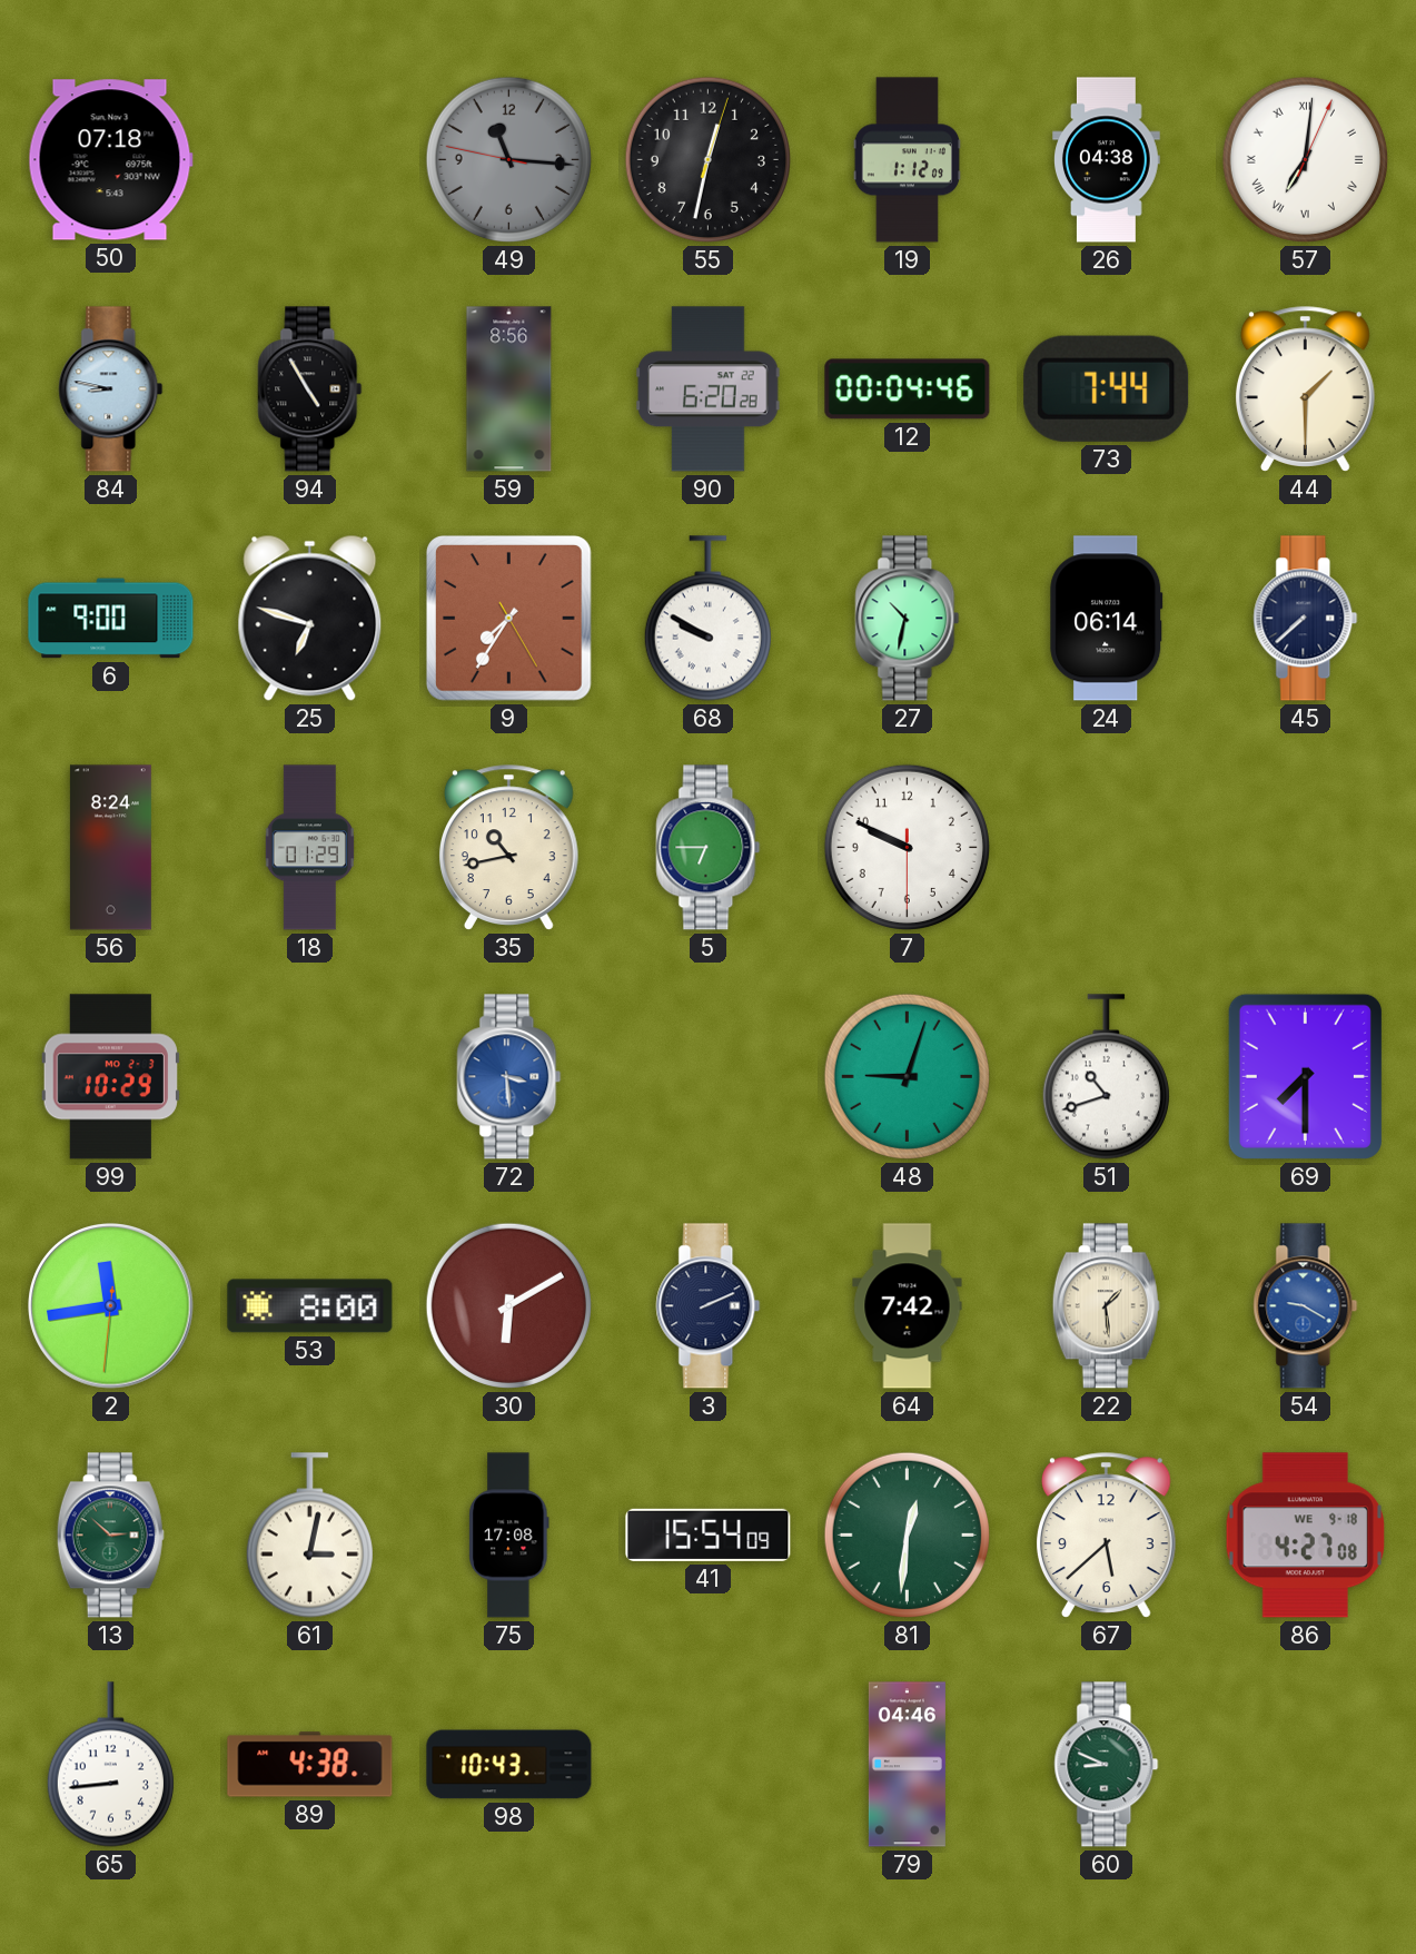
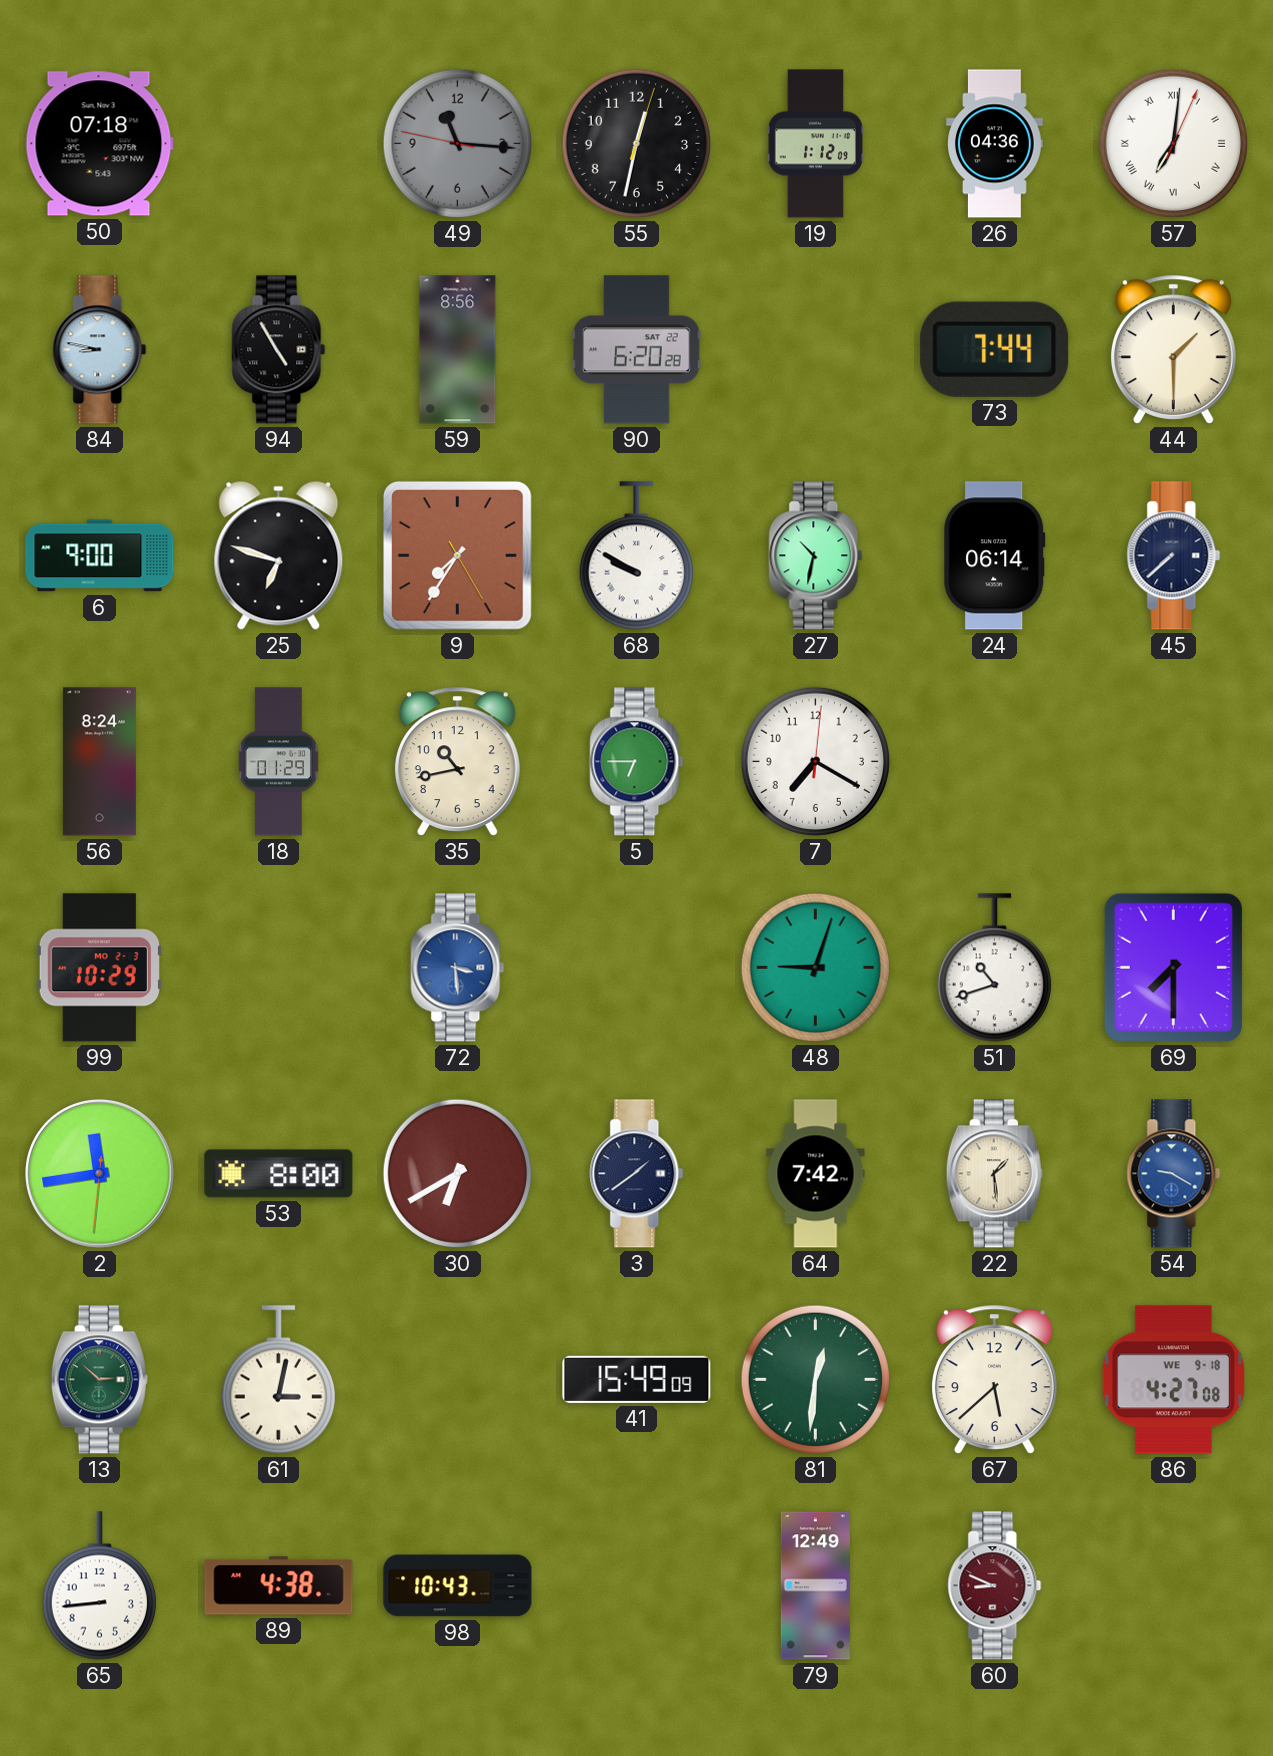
26: 04:38 -> 04:36 (995, 144)
12: 00:04 -> none (908, 389)
7: 9:49 -> 7:20 (815, 761)
30: 6:10 -> 6:40 (457, 1173)
3: 2:11 -> 1:39 (637, 1174)
75: 17:08 -> none (509, 1536)
41: 15:54 -> 15:49 (637, 1379)
79: 04:46 -> 12:49 (815, 1586)
60 dial: green -> burgundy (995, 1586)
